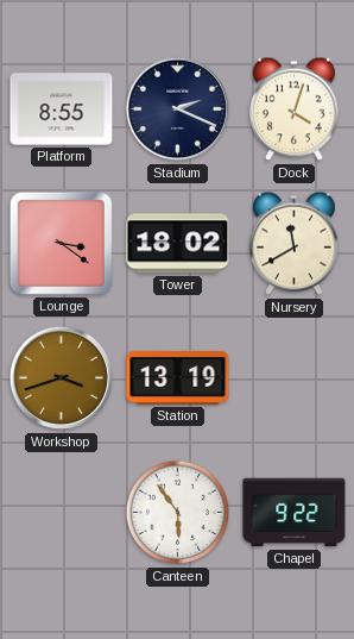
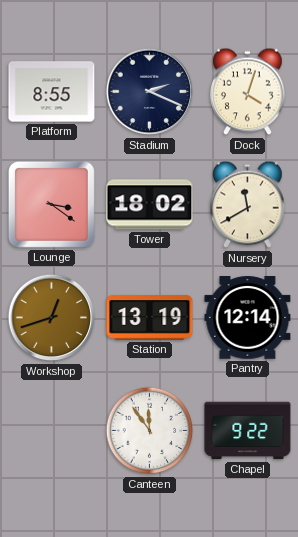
Workshop: 3:42 -> 12:42 (52, 318)
Pantry: none -> 12:14 (248, 318)
Canteen: 5:54 -> 11:54 (150, 431)
